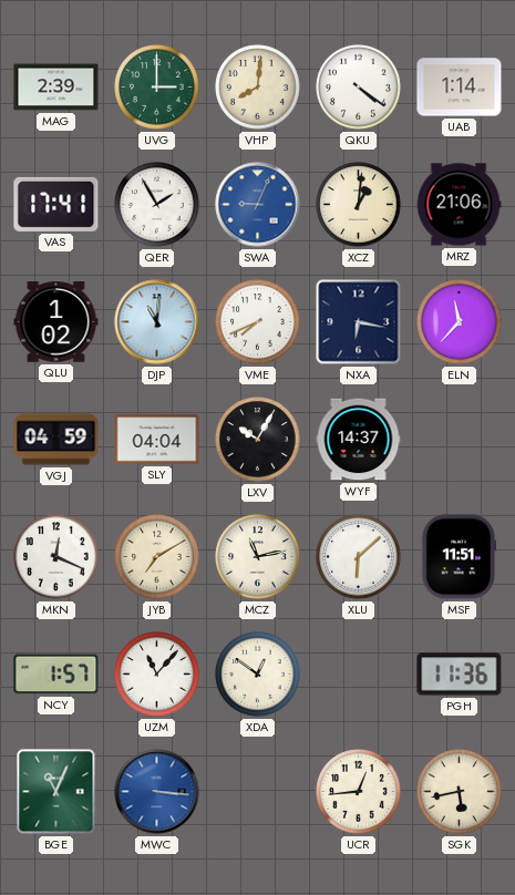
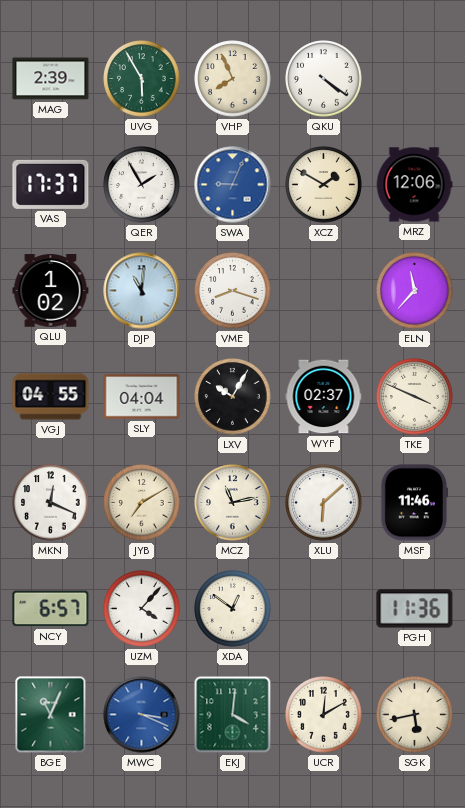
UVG: 3:00 -> 5:55 (142, 79)
VHP: 8:01 -> 7:56 (233, 79)
UAB: 1:14 -> none (460, 88)
VAS: 17:41 -> 17:37 (51, 184)
XCZ: 1:01 -> 1:50 (324, 185)
MRZ: 21:06 -> 12:06 (414, 185)
VME: 7:41 -> 8:18 (233, 291)
NXA: 6:17 -> none (359, 322)
VGJ: 04:59 -> 04:55 (51, 397)
WYF: 14:37 -> 02:37 (324, 397)
TKE: none -> 3:49 (415, 397)
MSF: 11:51 -> 11:46 (413, 503)
NCY: 1:57 -> 6:57 (51, 609)
UZM: 11:07 -> 4:07 (142, 609)
MWC: 3:16 -> 3:19 (142, 715)
EKJ: none -> 4:01 (233, 715)
UCR: 12:44 -> 12:10 (324, 715)
